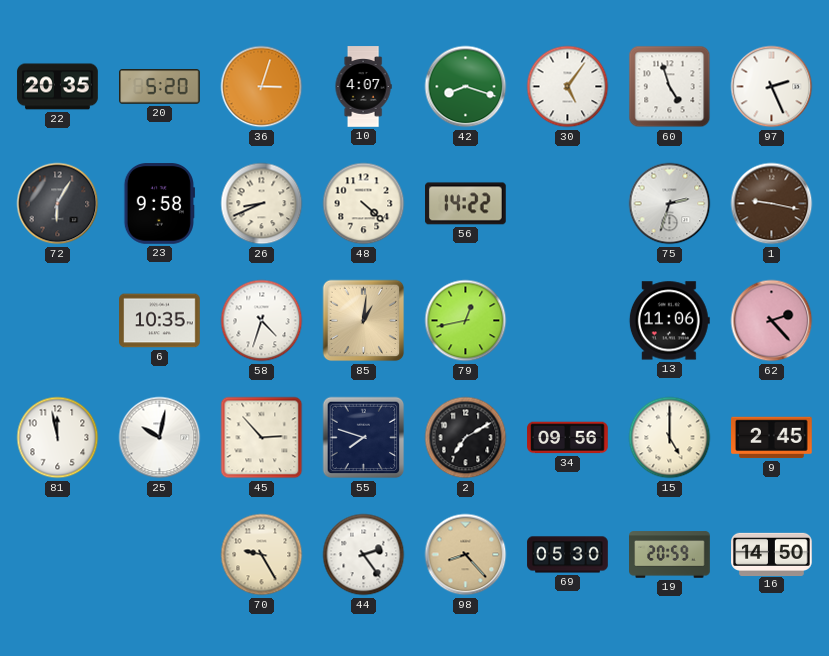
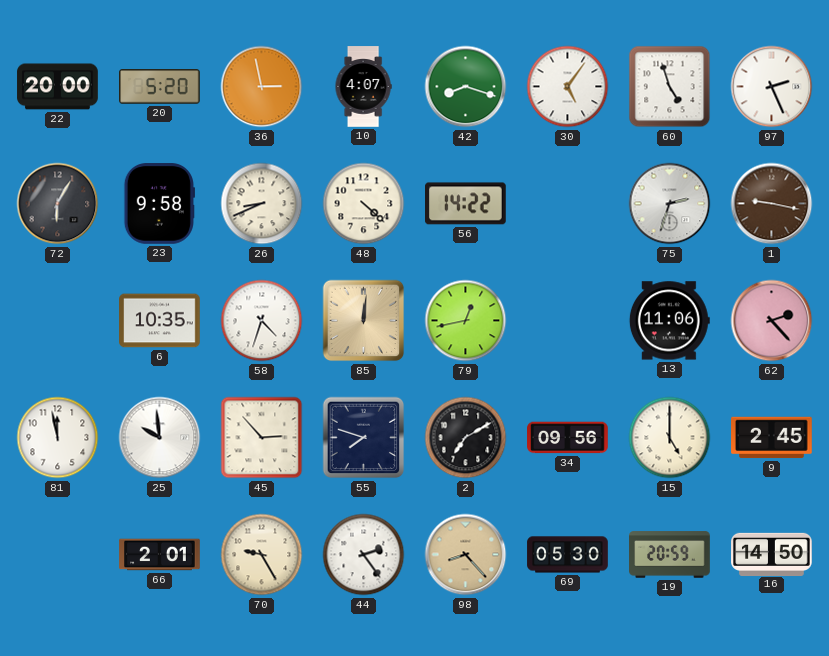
22: 20:35 -> 20:00 (58, 87)
36: 3:03 -> 2:58 (262, 87)
85: 1:01 -> 12:01 (364, 321)
25: 10:02 -> 9:59 (160, 438)
66: none -> 2:01 (160, 555)
